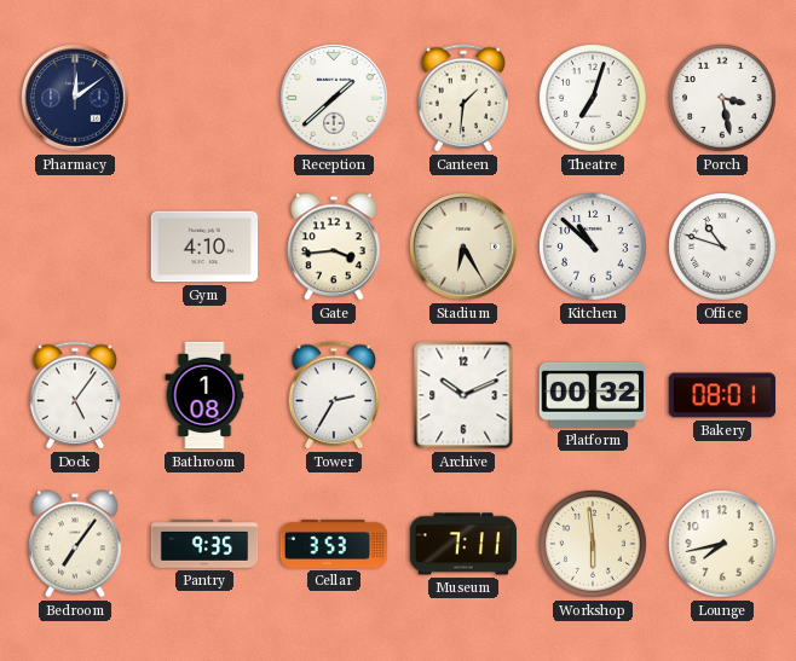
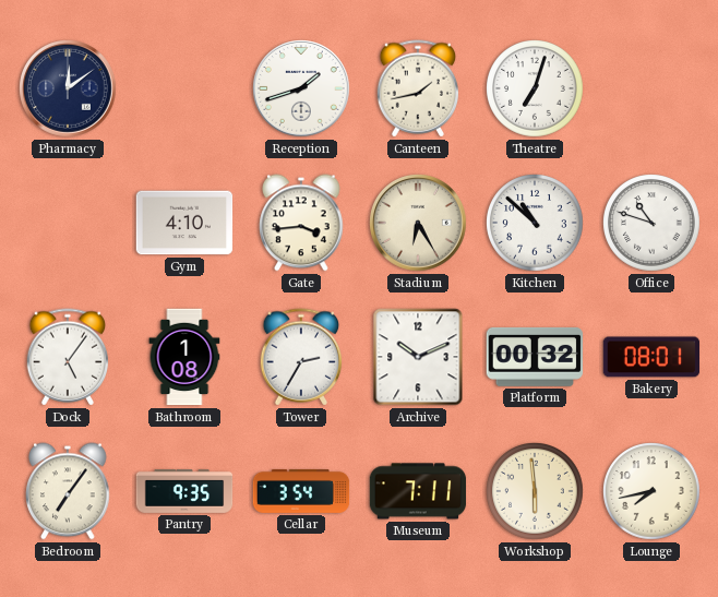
Reception: 1:38 -> 1:42 (301, 88)
Canteen: 1:31 -> 1:43 (418, 88)
Porch: 3:28 -> none (722, 98)
Cellar: 3:53 -> 3:54 (301, 491)
